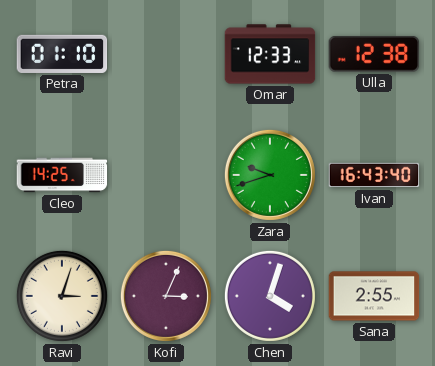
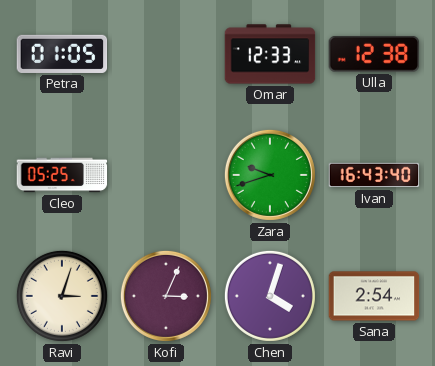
Petra: 01:10 -> 01:05 (62, 54)
Cleo: 14:25 -> 05:25 (62, 175)
Sana: 2:55 -> 2:54 (374, 296)
